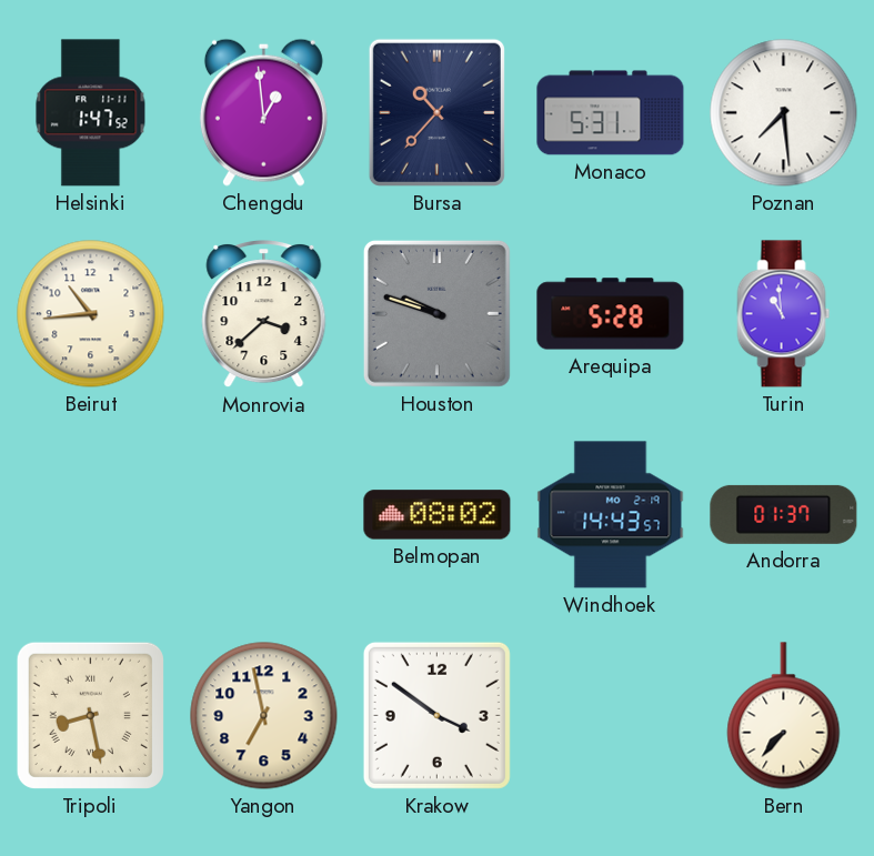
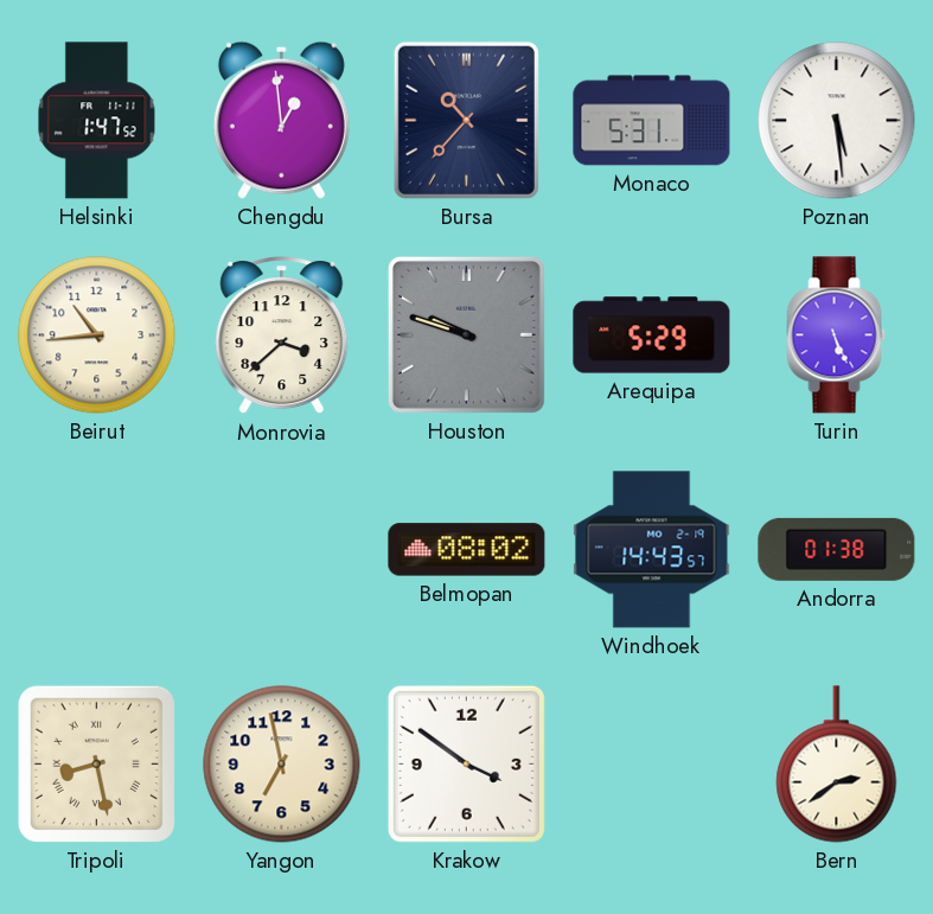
Poznan: 7:29 -> 5:29 (837, 121)
Arequipa: 5:28 -> 5:29 (652, 335)
Turin: 10:59 -> 5:26 (837, 335)
Andorra: 01:37 -> 01:38 (837, 549)
Bern: 7:37 -> 2:39 (837, 765)
